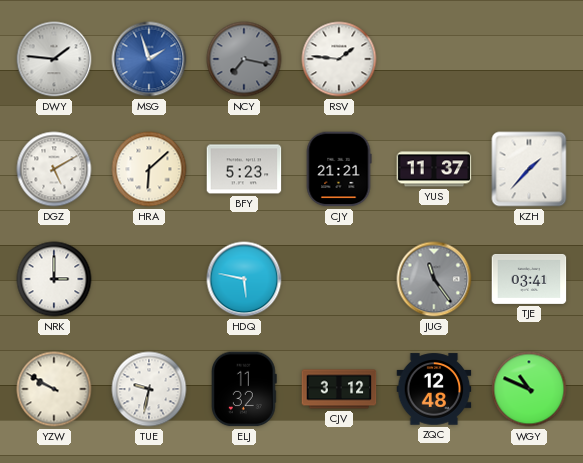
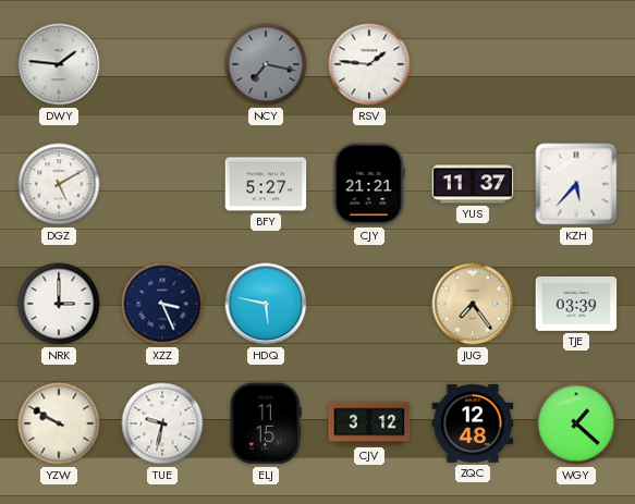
MSG: 1:57 -> none (149, 59)
HRA: 6:08 -> none (149, 169)
BFY: 5:23 -> 5:27 (266, 184)
KZH: 1:37 -> 5:37 (576, 184)
XZZ: none -> 3:26 (162, 304)
JUG: 11:24 -> 7:24 (473, 304)
JUG dial: grey -> champagne (473, 304)
TJE: 03:41 -> 03:39 (576, 304)
ELJ: 11:32 -> 11:15 (266, 423)
WGY: 10:49 -> 1:22 (576, 423)
